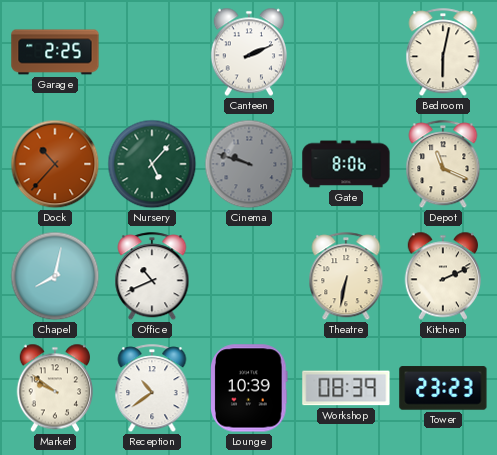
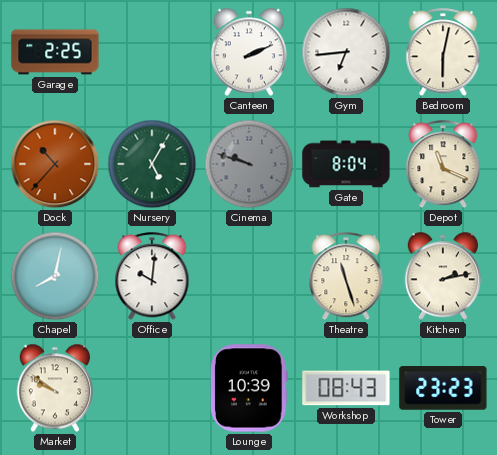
Gym: none -> 6:44 (346, 52)
Nursery: 5:07 -> 5:05 (152, 164)
Gate: 8:06 -> 8:04 (346, 164)
Office: 10:41 -> 10:01 (152, 277)
Theatre: 6:32 -> 11:27 (346, 277)
Kitchen: 2:11 -> 2:13 (443, 276)
Reception: 10:39 -> none (152, 389)
Workshop: 08:39 -> 08:43 (346, 388)
